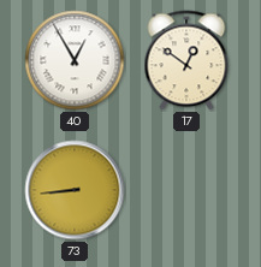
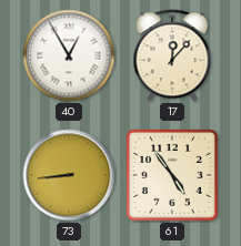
17: 12:51 -> 12:07 (172, 55)
61: none -> 4:54 (172, 175)
